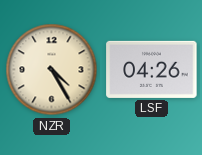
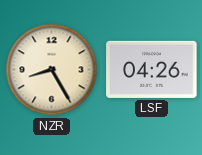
NZR: 4:25 -> 8:25 (52, 70)
